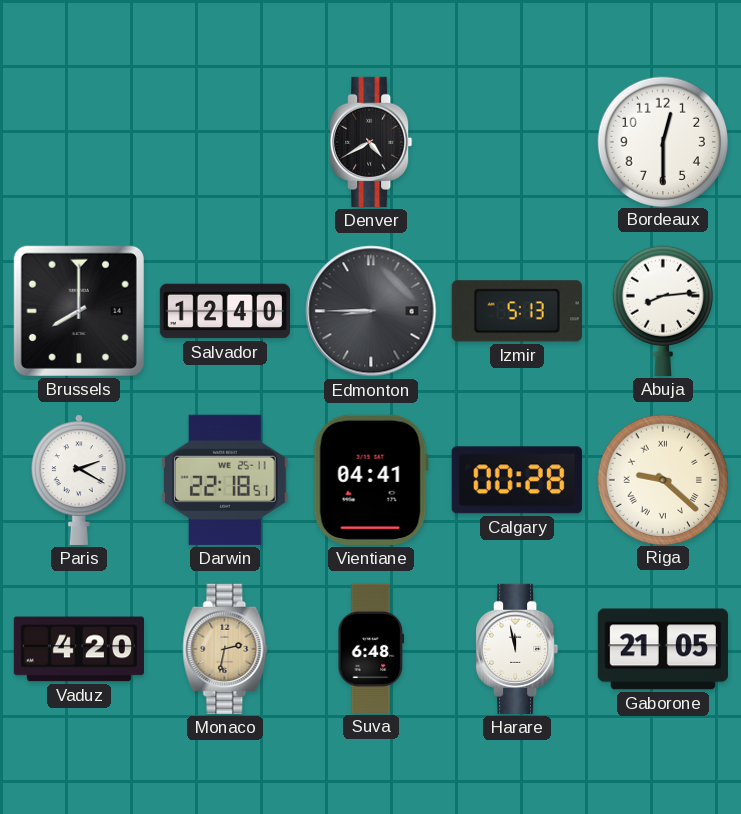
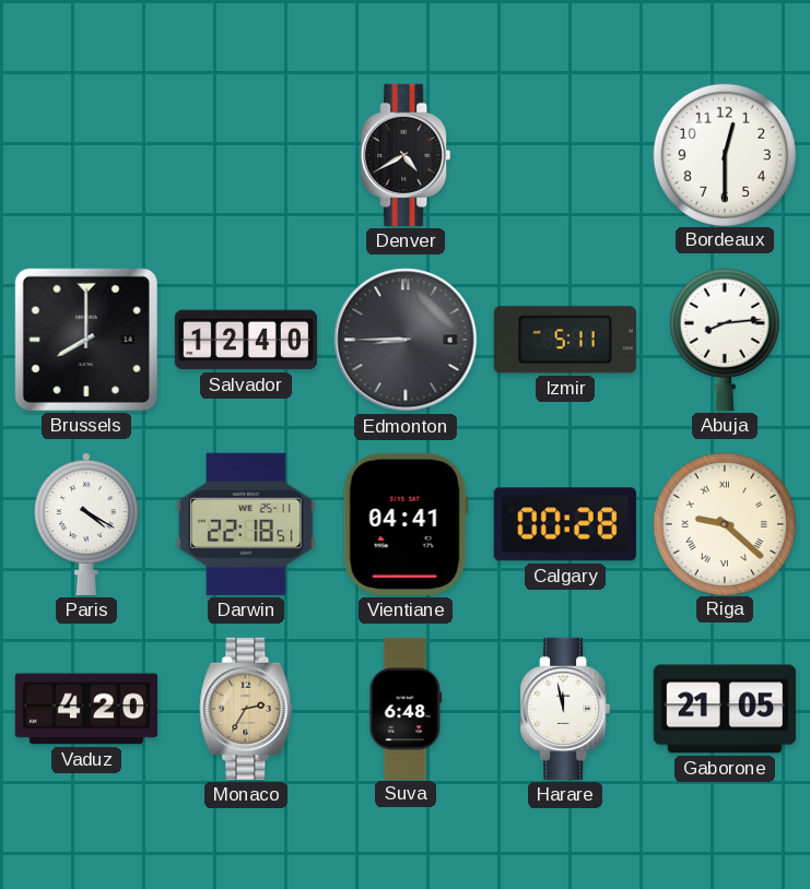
Izmir: 5:13 -> 5:11 (565, 340)
Paris: 2:20 -> 4:20 (86, 524)
Monaco: 2:32 -> 2:35 (246, 709)
